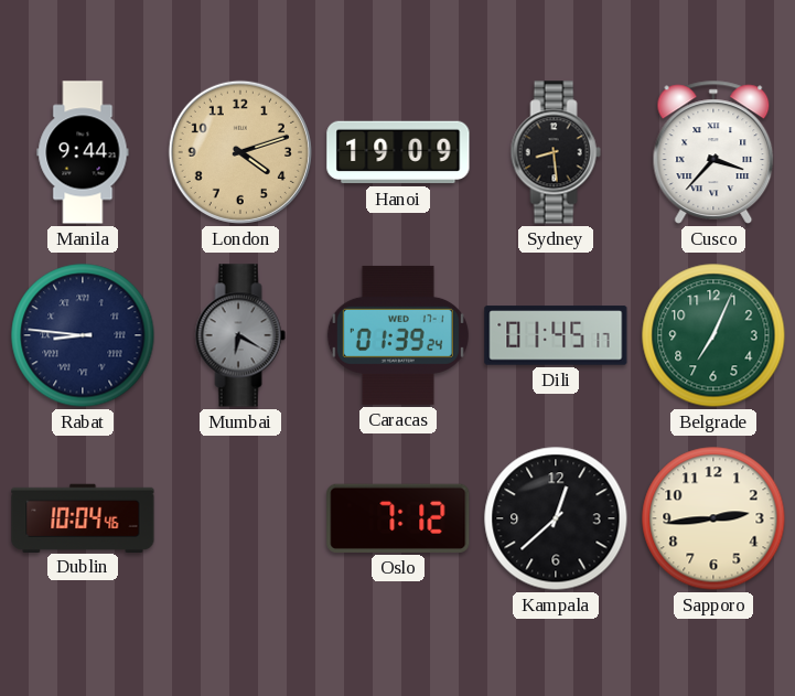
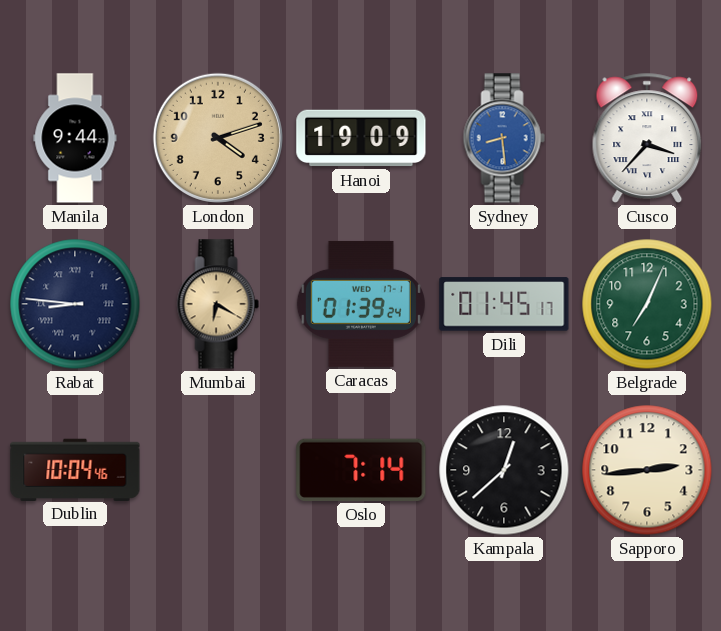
Sydney dial: black -> blue (504, 138)
Mumbai dial: grey -> champagne (218, 304)
Oslo: 7:12 -> 7:14 (361, 470)
